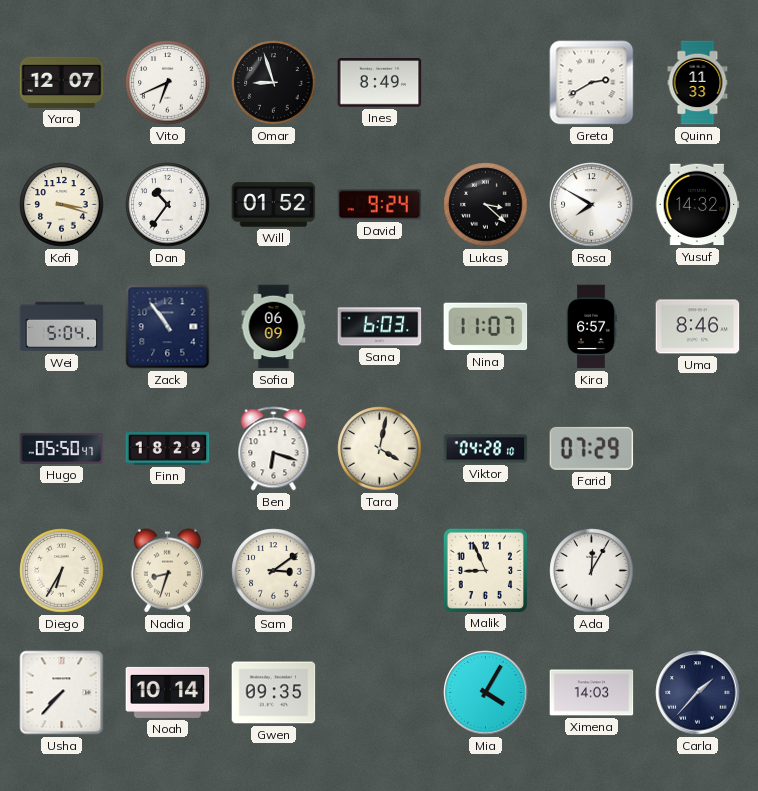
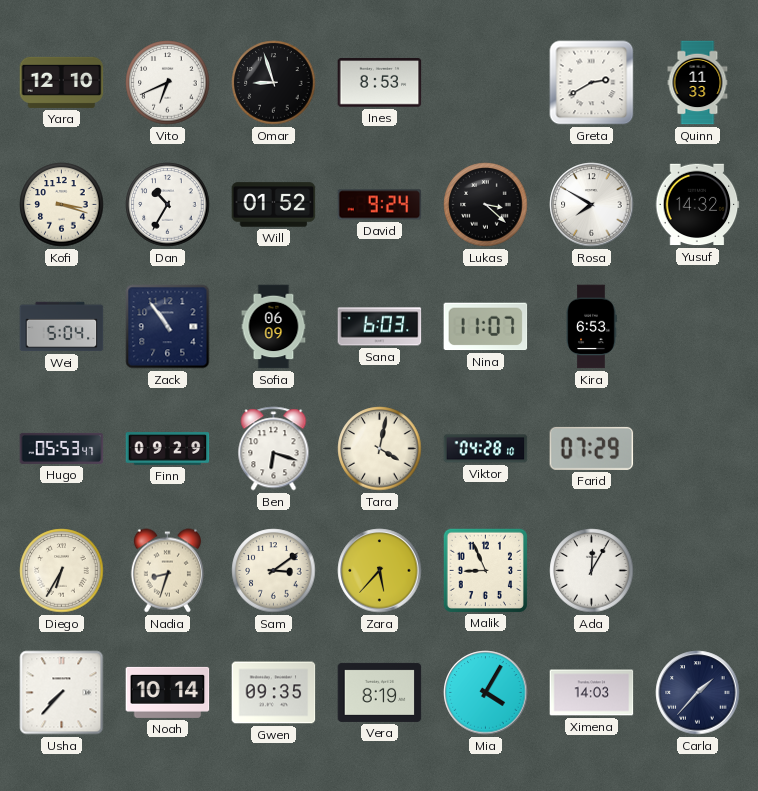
Yara: 12:07 -> 12:10 (62, 82)
Ines: 8:49 -> 8:53 (380, 83)
Dan: 10:36 -> 10:35 (168, 205)
Kira: 6:57 -> 6:53 (591, 327)
Uma: 8:46 -> none (698, 327)
Hugo: 05:50 -> 05:53 (62, 448)
Finn: 18:29 -> 09:29 (168, 449)
Zara: none -> 5:37 (380, 571)
Vera: none -> 8:19 (380, 692)
